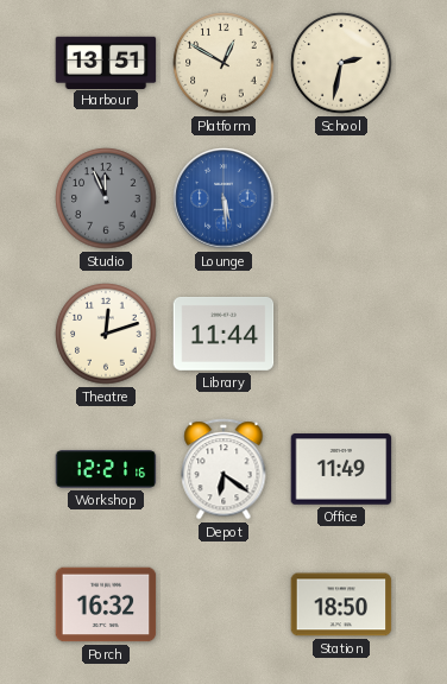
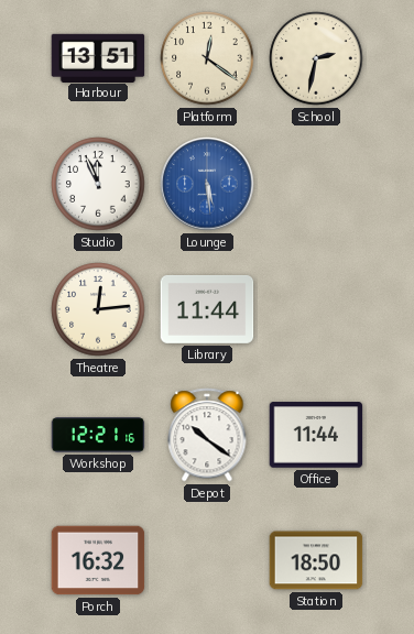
Platform: 12:50 -> 12:21 (207, 58)
Studio dial: grey -> white (98, 184)
Theatre: 12:12 -> 12:14 (98, 309)
Depot: 6:21 -> 10:21 (207, 435)
Office: 11:49 -> 11:44 (316, 435)
